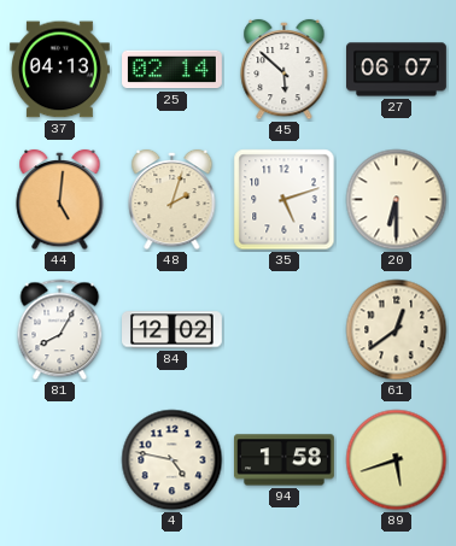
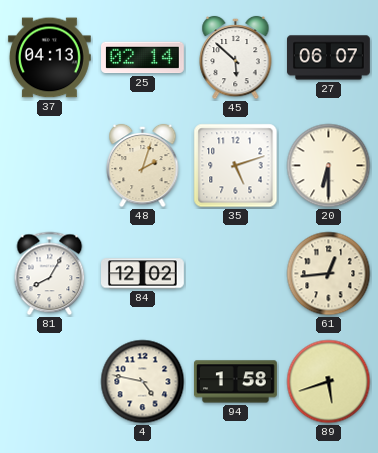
44: 5:01 -> none (60, 200)
61: 12:39 -> 12:44 (329, 274)
